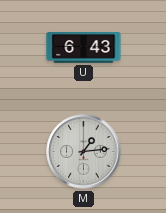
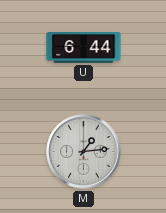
U: 6:43 -> 6:44 (84, 48)
